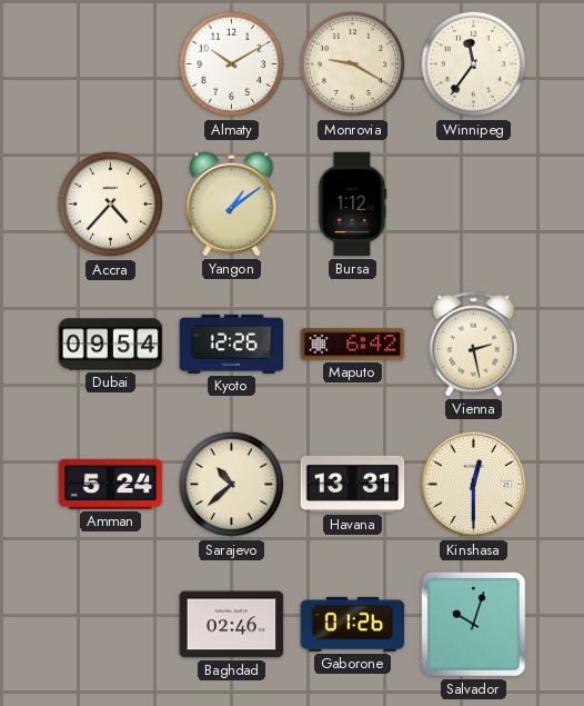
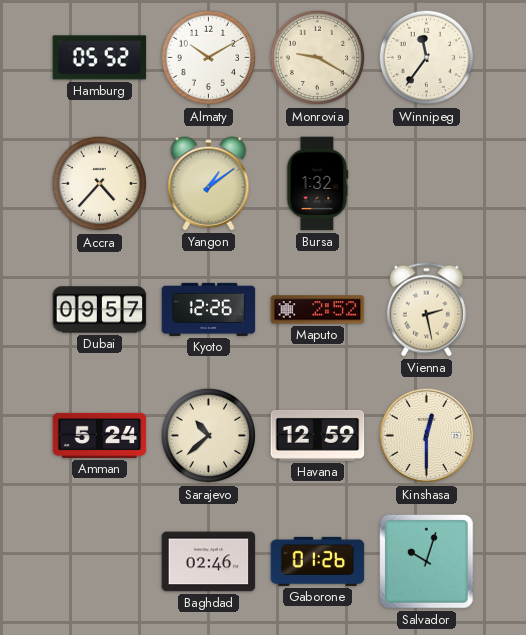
Hamburg: none -> 05:52 (100, 58)
Bursa: 1:12 -> 1:32 (317, 184)
Dubai: 09:54 -> 09:57 (100, 310)
Maputo: 6:42 -> 2:52 (318, 310)
Havana: 13:31 -> 12:59 (318, 435)
